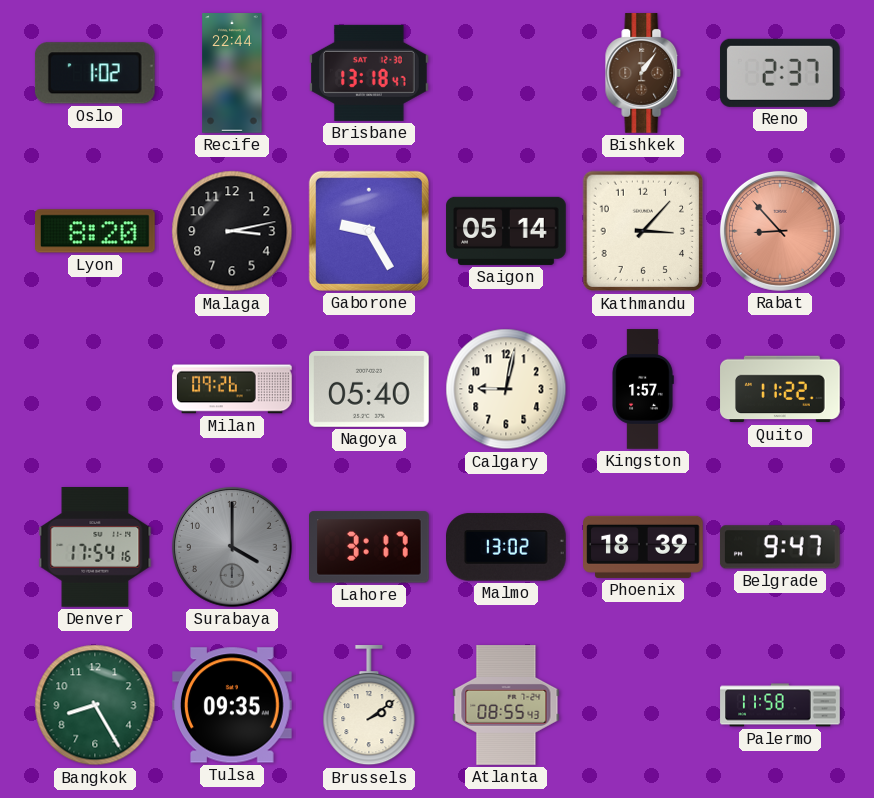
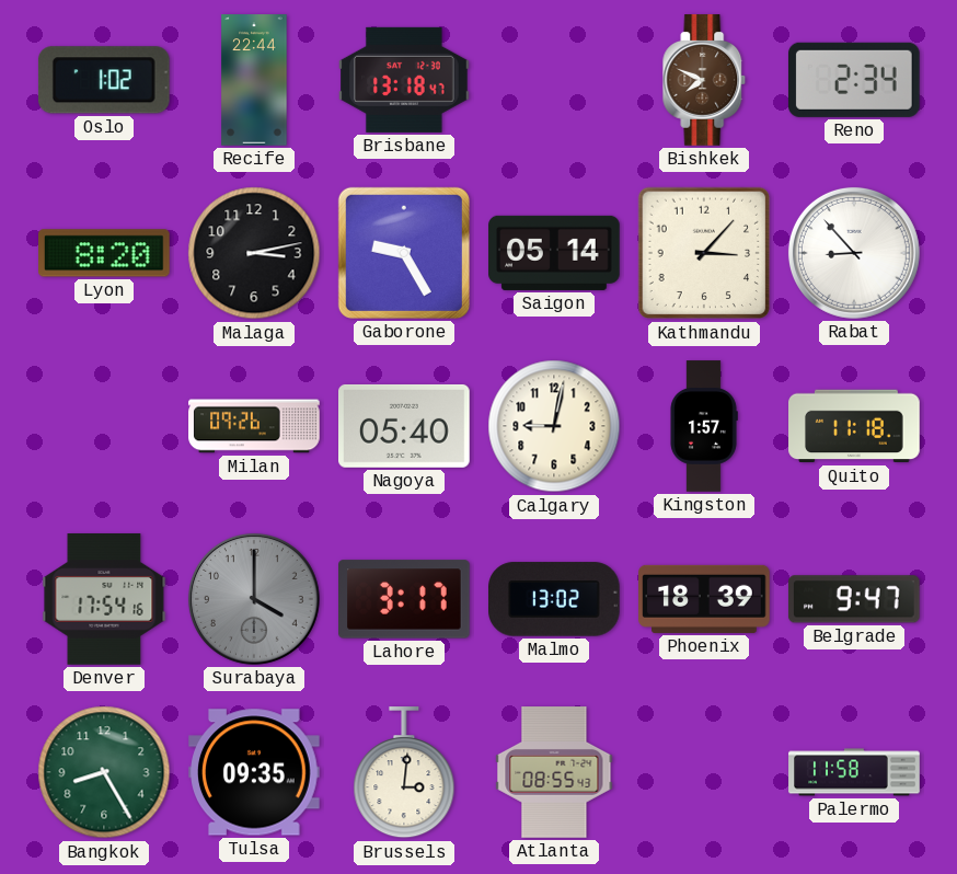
Bishkek: 1:06 -> 7:49 (704, 80)
Reno: 2:37 -> 2:34 (854, 80)
Rabat dial: salmon -> white (854, 253)
Quito: 11:22 -> 11:18 (854, 426)
Brussels: 2:09 -> 3:01 (404, 773)
